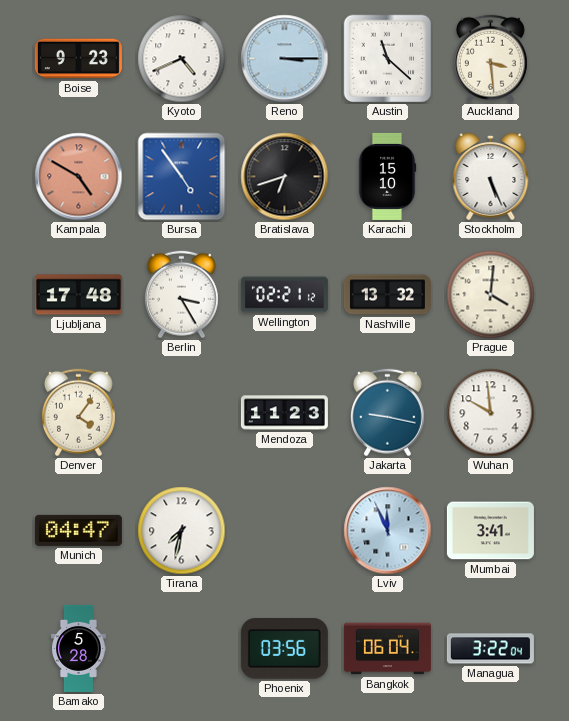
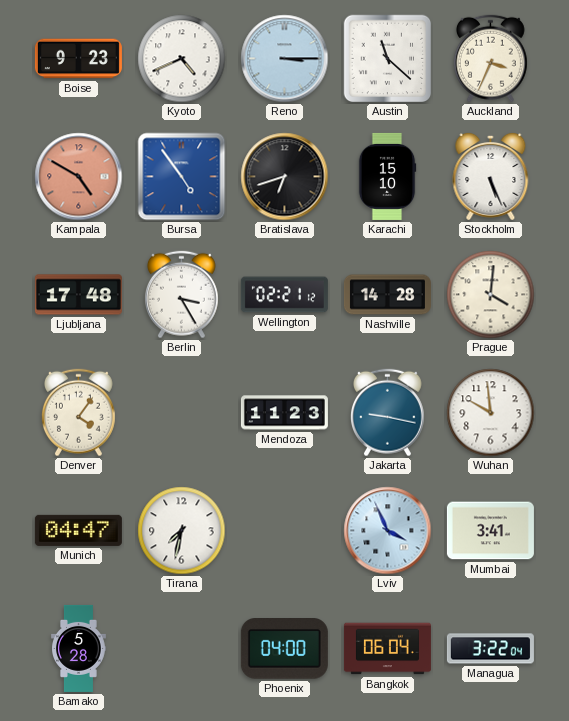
Auckland: 3:29 -> 3:34 (490, 59)
Nashville: 13:32 -> 14:28 (387, 295)
Lviv: 11:56 -> 3:56 (388, 531)
Phoenix: 03:56 -> 04:00 (284, 649)
